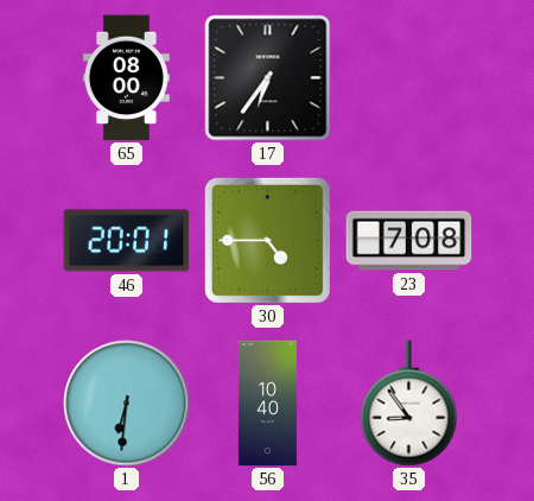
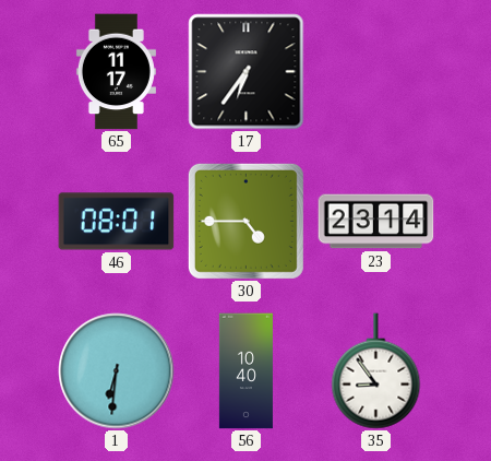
65: 08:00 -> 11:17 (116, 72)
46: 20:01 -> 08:01 (117, 222)
23: 7:08 -> 23:14 (376, 222)
